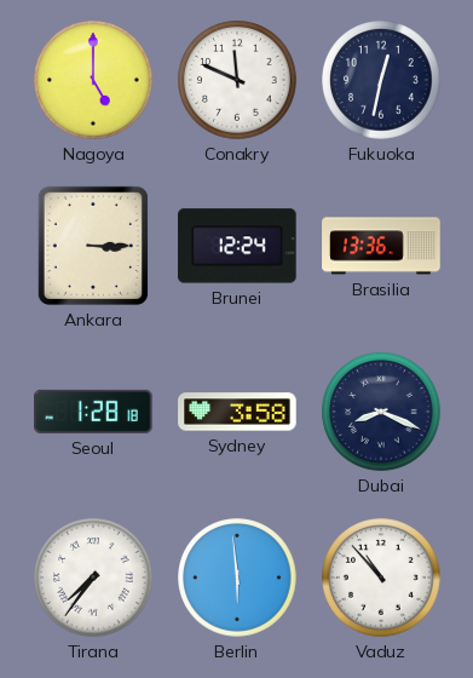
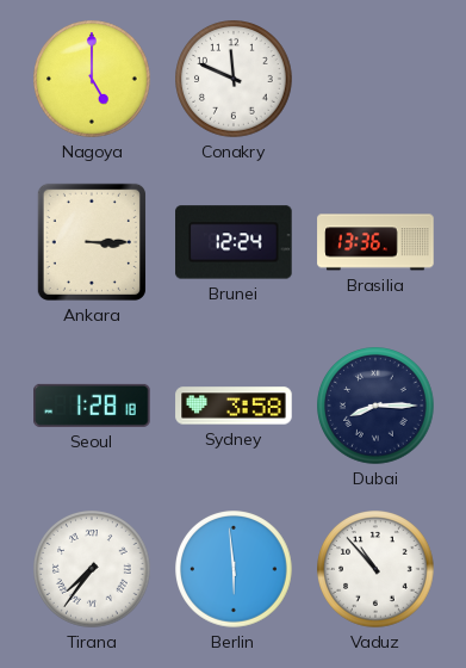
Fukuoka: 12:32 -> none (381, 80)
Dubai: 8:19 -> 8:15 (375, 406)
